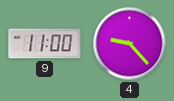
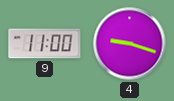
4: 9:23 -> 9:18 (130, 44)
